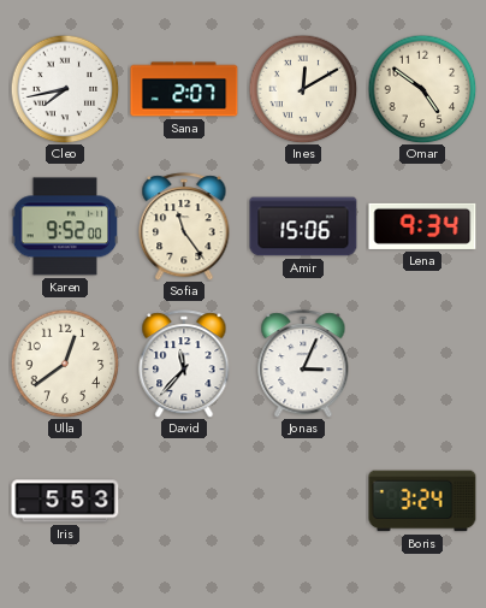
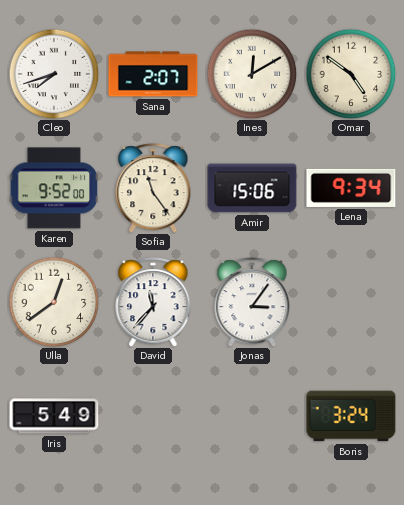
Cleo: 7:43 -> 7:42 (54, 74)
Jonas: 3:04 -> 3:06 (252, 302)
Iris: 5:53 -> 5:49 (54, 416)
